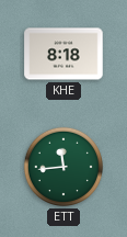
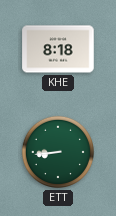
ETT: 11:44 -> 8:44 (58, 152)
